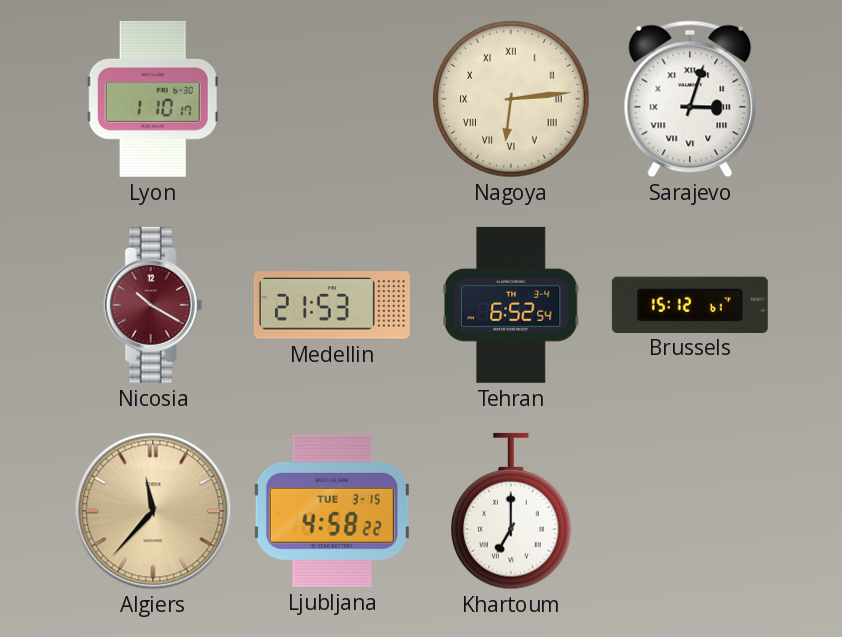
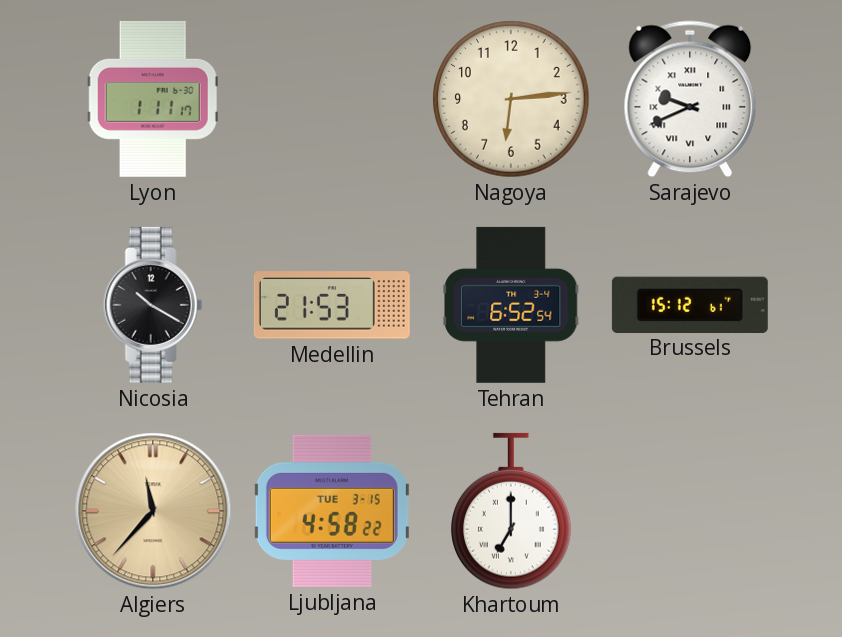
Lyon: 1:10 -> 1:11 (153, 99)
Nagoya numerals: Roman -> Arabic (511, 99)
Sarajevo: 3:03 -> 9:41 (690, 99)
Nicosia dial: burgundy -> black (153, 305)
